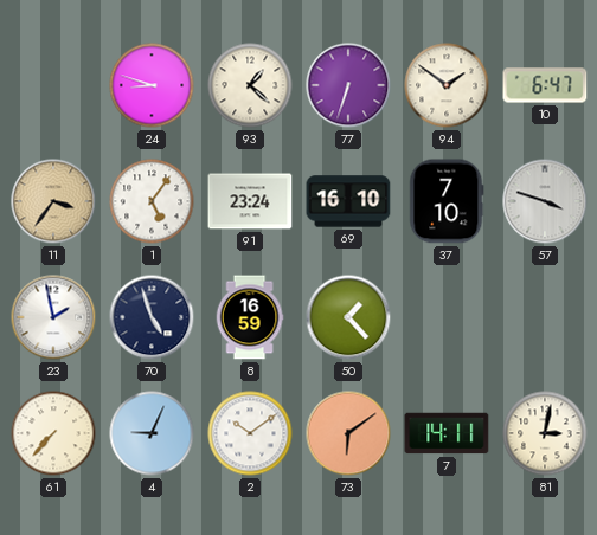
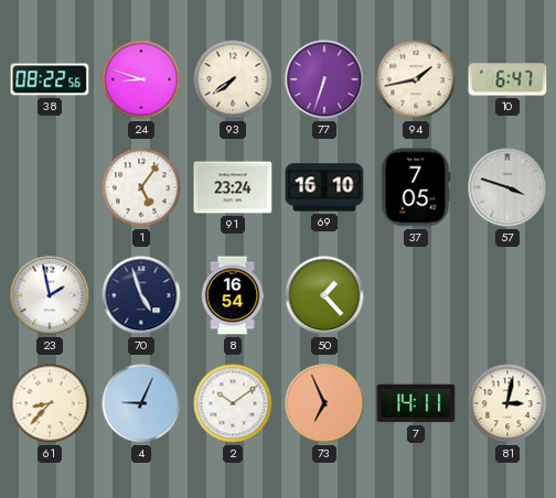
38: none -> 08:22 (50, 79)
93: 1:22 -> 7:39 (233, 79)
94: 1:51 -> 1:43 (416, 79)
11: 3:36 -> none (53, 201)
37: 7:10 -> 7:05 (416, 187)
8: 16:59 -> 16:54 (233, 295)
61: 7:37 -> 8:37 (50, 403)
73: 6:09 -> 6:56 (324, 403)
